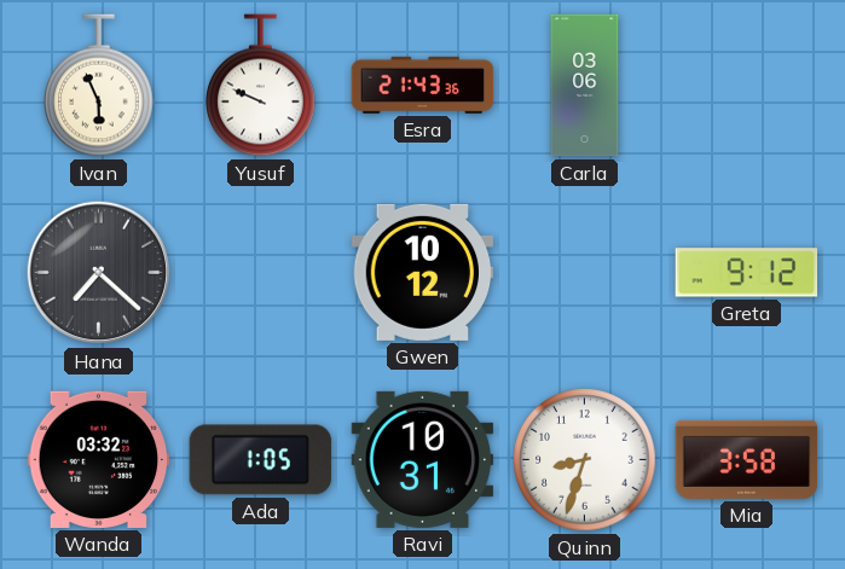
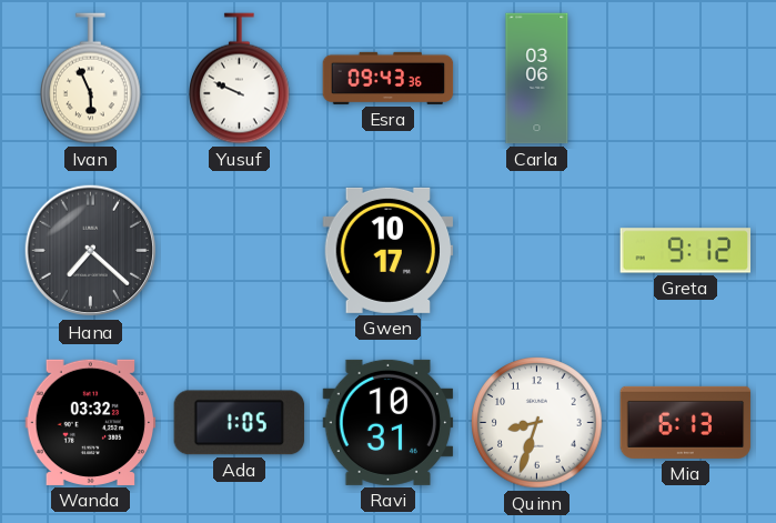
Esra: 21:43 -> 09:43 (389, 78)
Gwen: 10:12 -> 10:17 (389, 250)
Mia: 3:58 -> 6:13 (686, 422)
